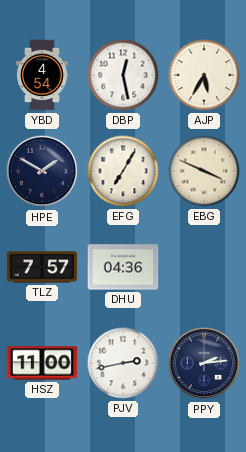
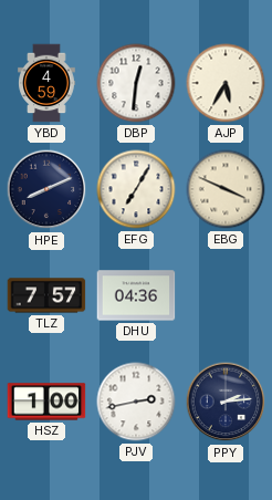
YBD: 4:54 -> 4:59 (46, 83)
DBP: 12:28 -> 12:31 (136, 83)
HPE: 1:50 -> 8:11 (46, 189)
HSZ: 11:00 -> 1:00 (46, 402)
